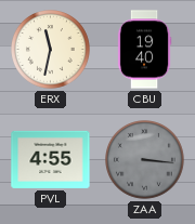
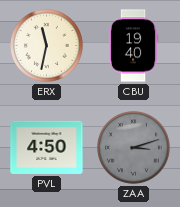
PVL: 4:55 -> 4:50 (47, 147)
ZAA: 3:16 -> 3:12 (134, 148)
